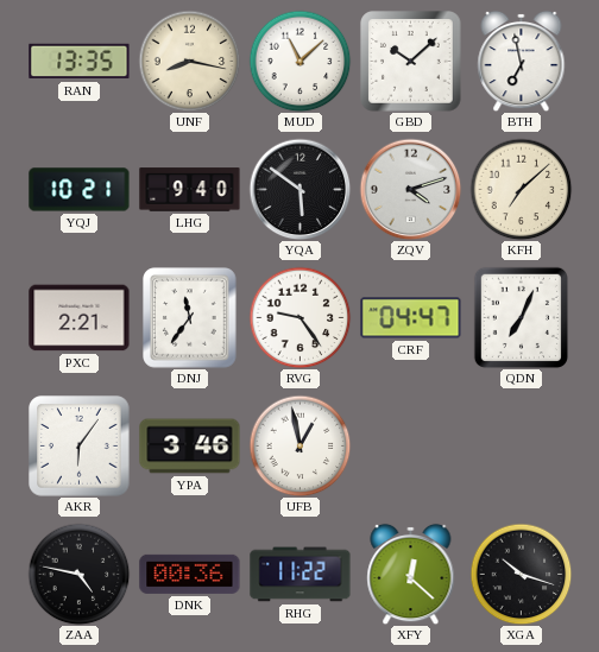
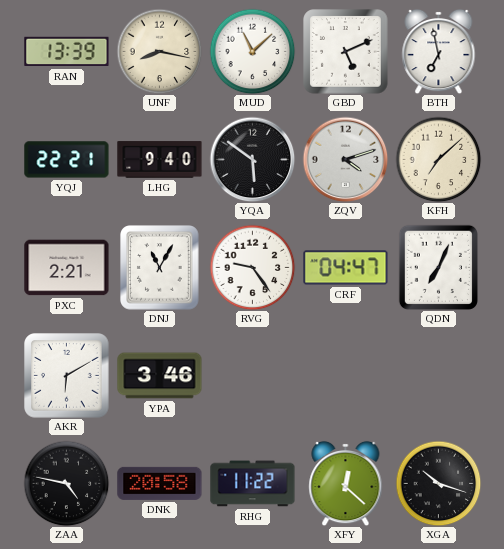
RAN: 13:35 -> 13:39 (67, 52)
GBD: 10:08 -> 5:11 (346, 52)
YQJ: 10:21 -> 22:21 (67, 160)
DNJ: 11:36 -> 11:05 (160, 268)
AKR: 6:06 -> 6:10 (67, 376)
UFB: 12:58 -> none (299, 445)
DNK: 00:36 -> 20:58 (160, 483)
